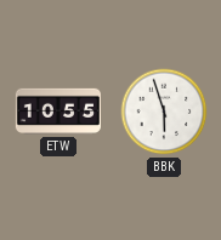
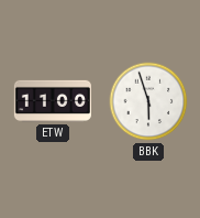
ETW: 10:55 -> 11:00 (53, 101)
